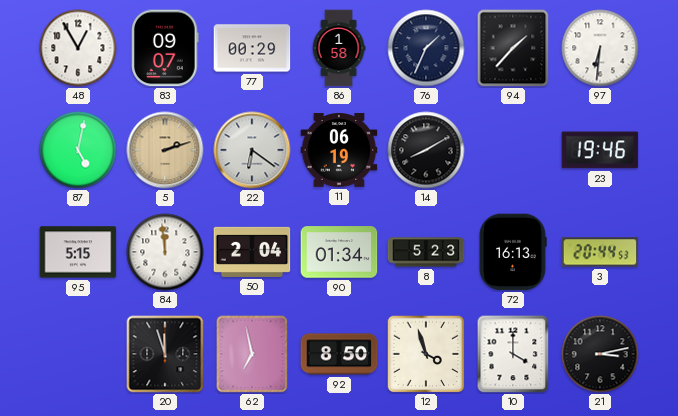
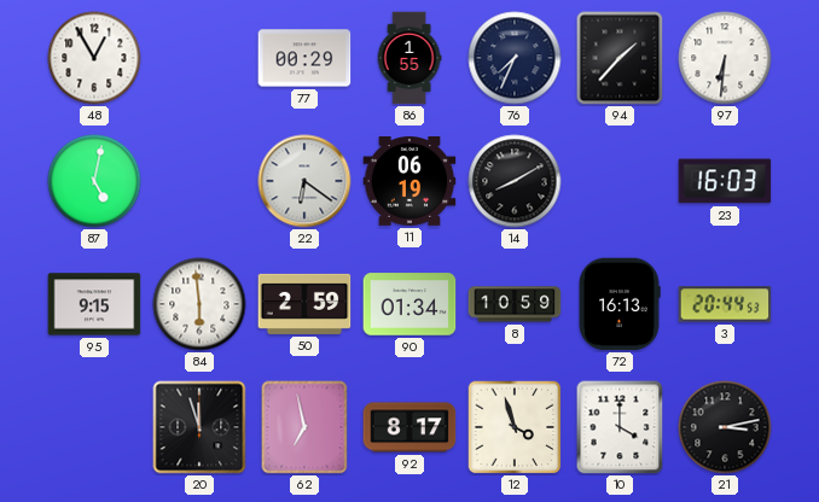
83: 09:07 -> none (165, 48)
86: 1:58 -> 1:55 (409, 58)
76: 1:34 -> 7:34 (515, 58)
5: 2:12 -> none (165, 150)
23: 19:46 -> 16:03 (725, 181)
95: 5:15 -> 9:15 (94, 304)
84: 11:59 -> 5:59 (199, 304)
50: 2:04 -> 2:59 (304, 304)
8: 5:23 -> 10:59 (515, 304)
92: 8:50 -> 8:17 (409, 427)
